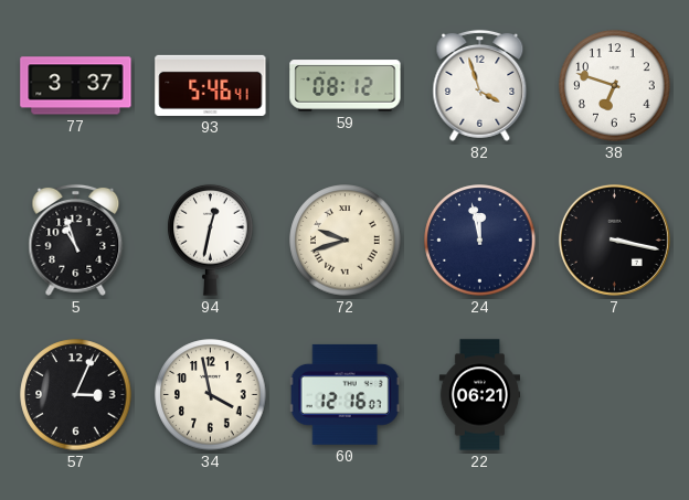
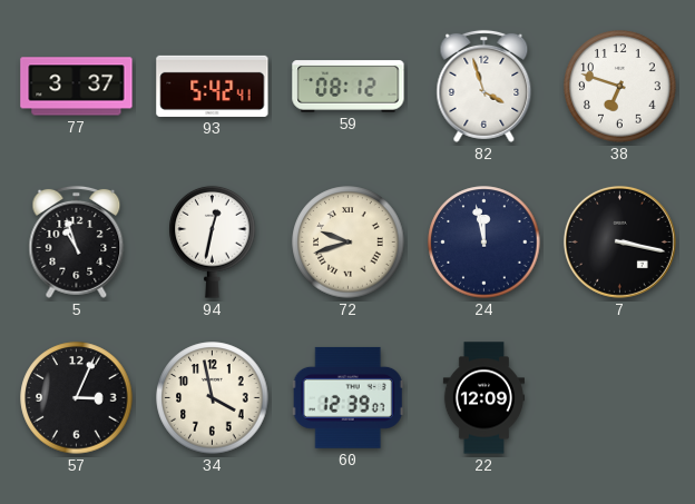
93: 5:46 -> 5:42 (213, 86)
60: 12:16 -> 12:39 (347, 397)
22: 06:21 -> 12:09 (483, 398)
